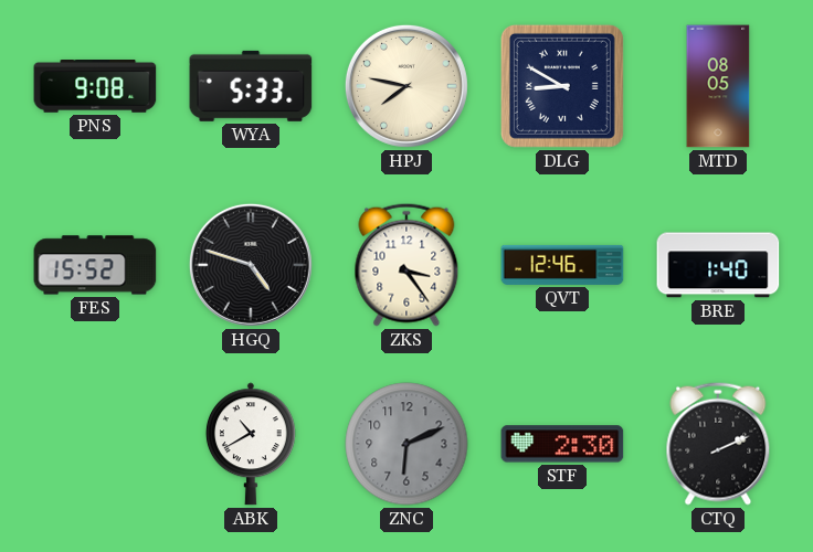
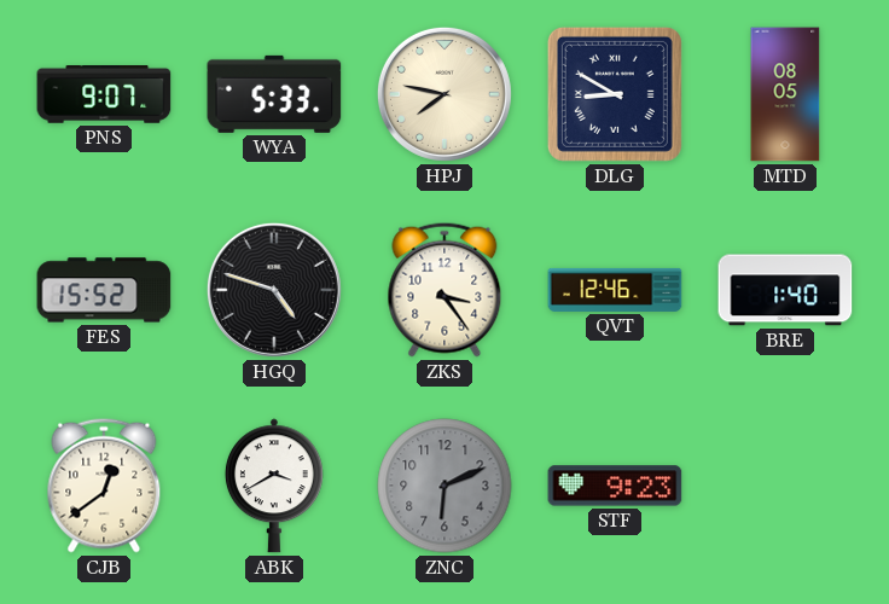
PNS: 9:08 -> 9:07 (104, 95)
CJB: none -> 12:39 (104, 486)
ABK: 10:40 -> 3:40 (274, 486)
STF: 2:30 -> 9:23 (615, 486)
CTQ: 2:11 -> none (718, 444)
